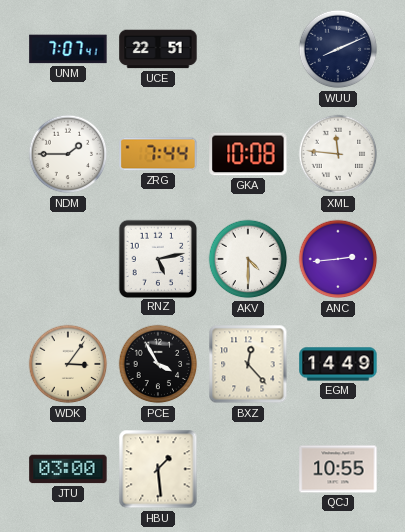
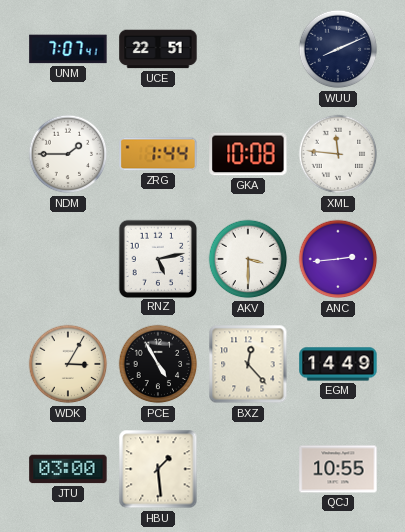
ZRG: 7:44 -> 1:44 (158, 154)
AKV: 4:30 -> 3:30 (248, 259)
WDK: 3:06 -> 3:05 (68, 364)
PCE: 3:55 -> 4:55 (158, 364)
